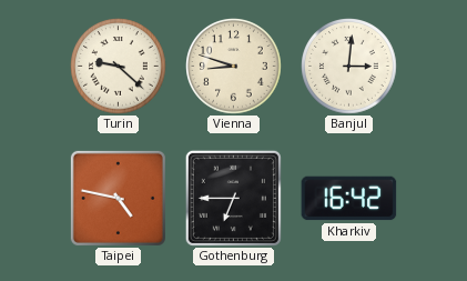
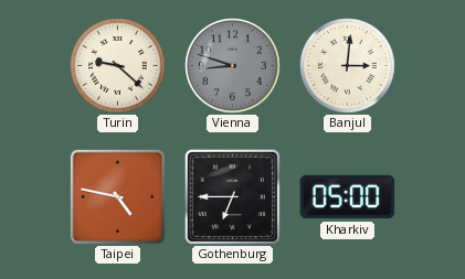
Vienna dial: cream -> grey (233, 66)
Kharkiv: 16:42 -> 05:00 (348, 197)
